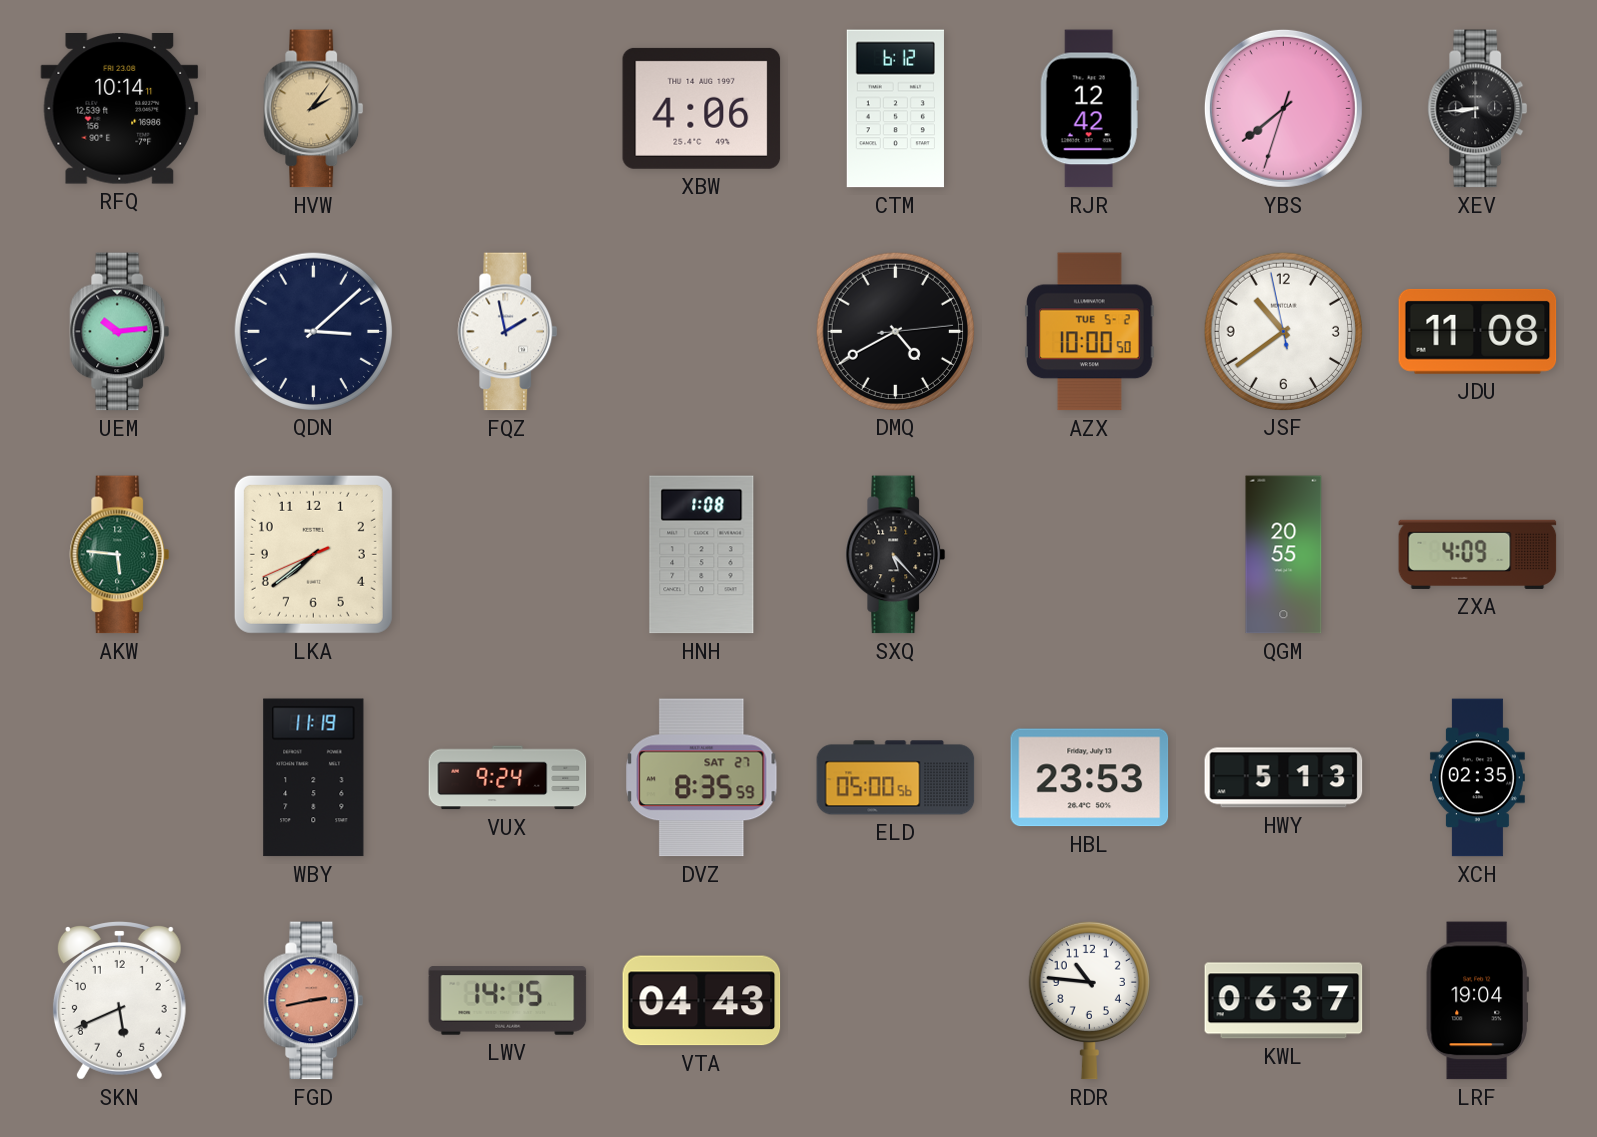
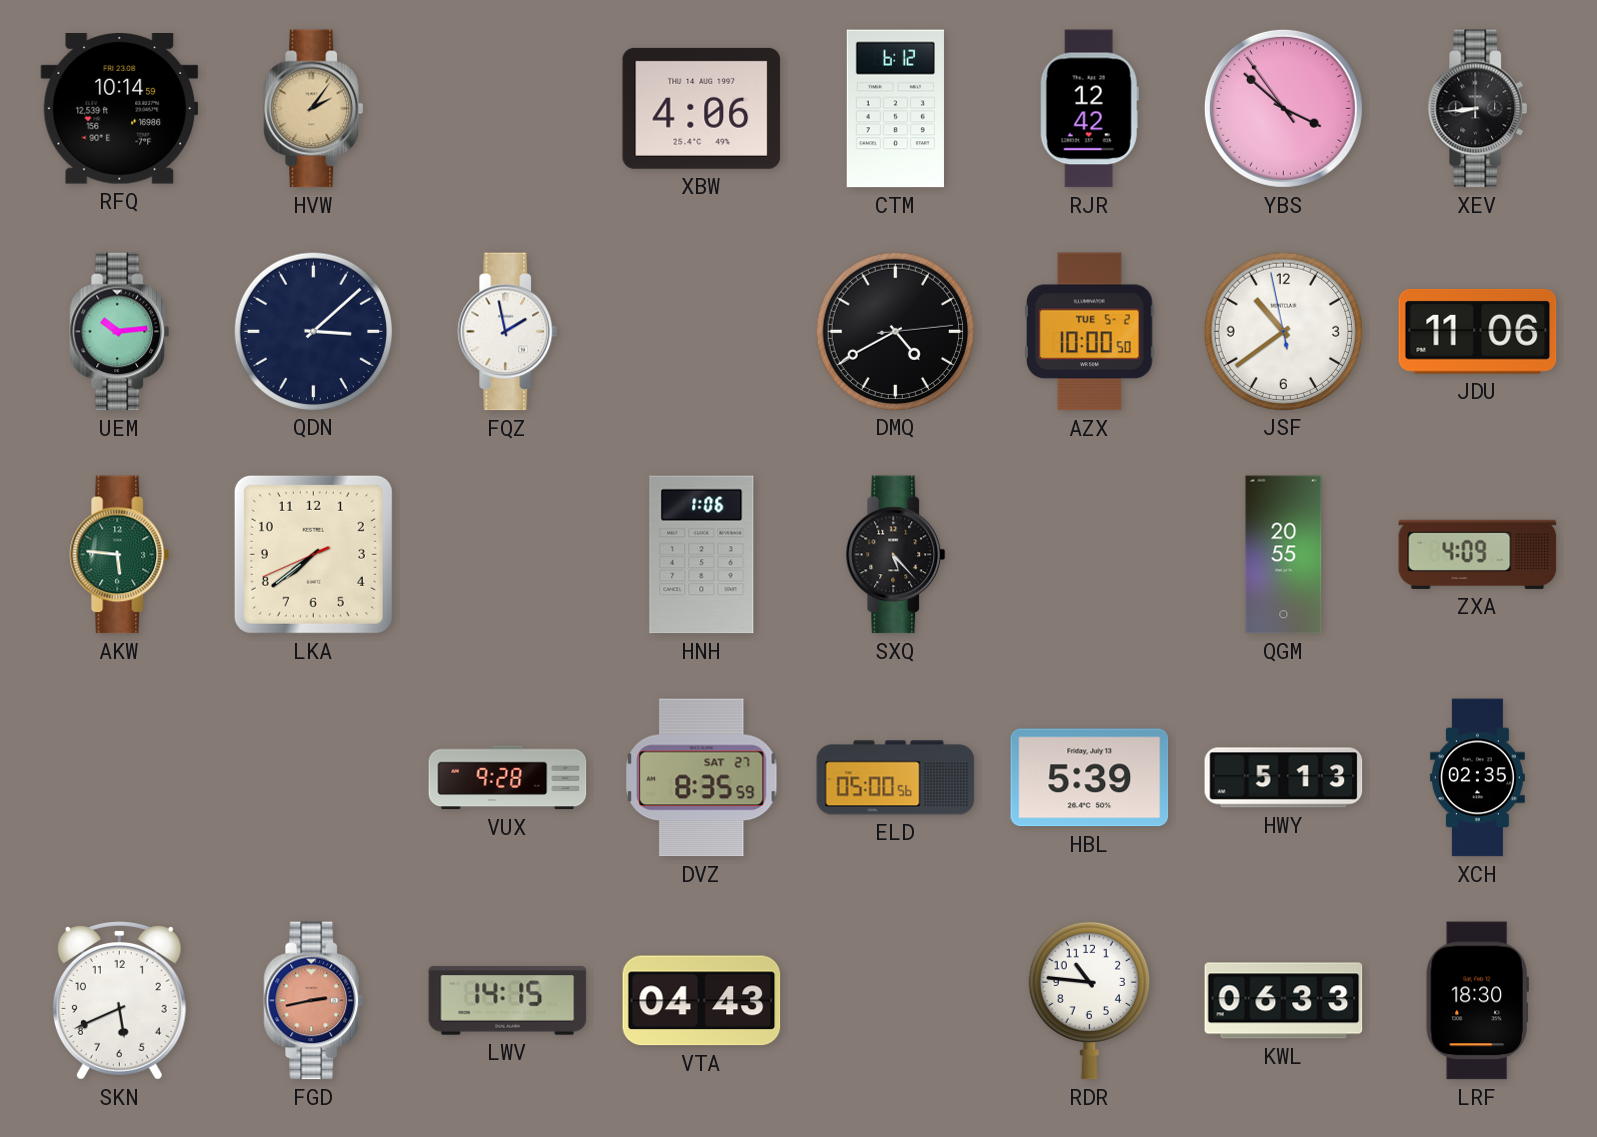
RFQ: 10:14:11 -> 10:14:59 (120, 109)
YBS: 7:38 -> 3:51 (1283, 108)
JDU: 11:08 -> 11:06 (1478, 331)
HNH: 1:08 -> 1:06 (702, 555)
WBY: 11:19 -> none (314, 778)
VUX: 9:24 -> 9:28 (508, 778)
HBL: 23:53 -> 5:39 (1090, 778)
KWL: 06:37 -> 06:33 (1284, 1001)
LRF: 19:04 -> 18:30 (1477, 1001)
